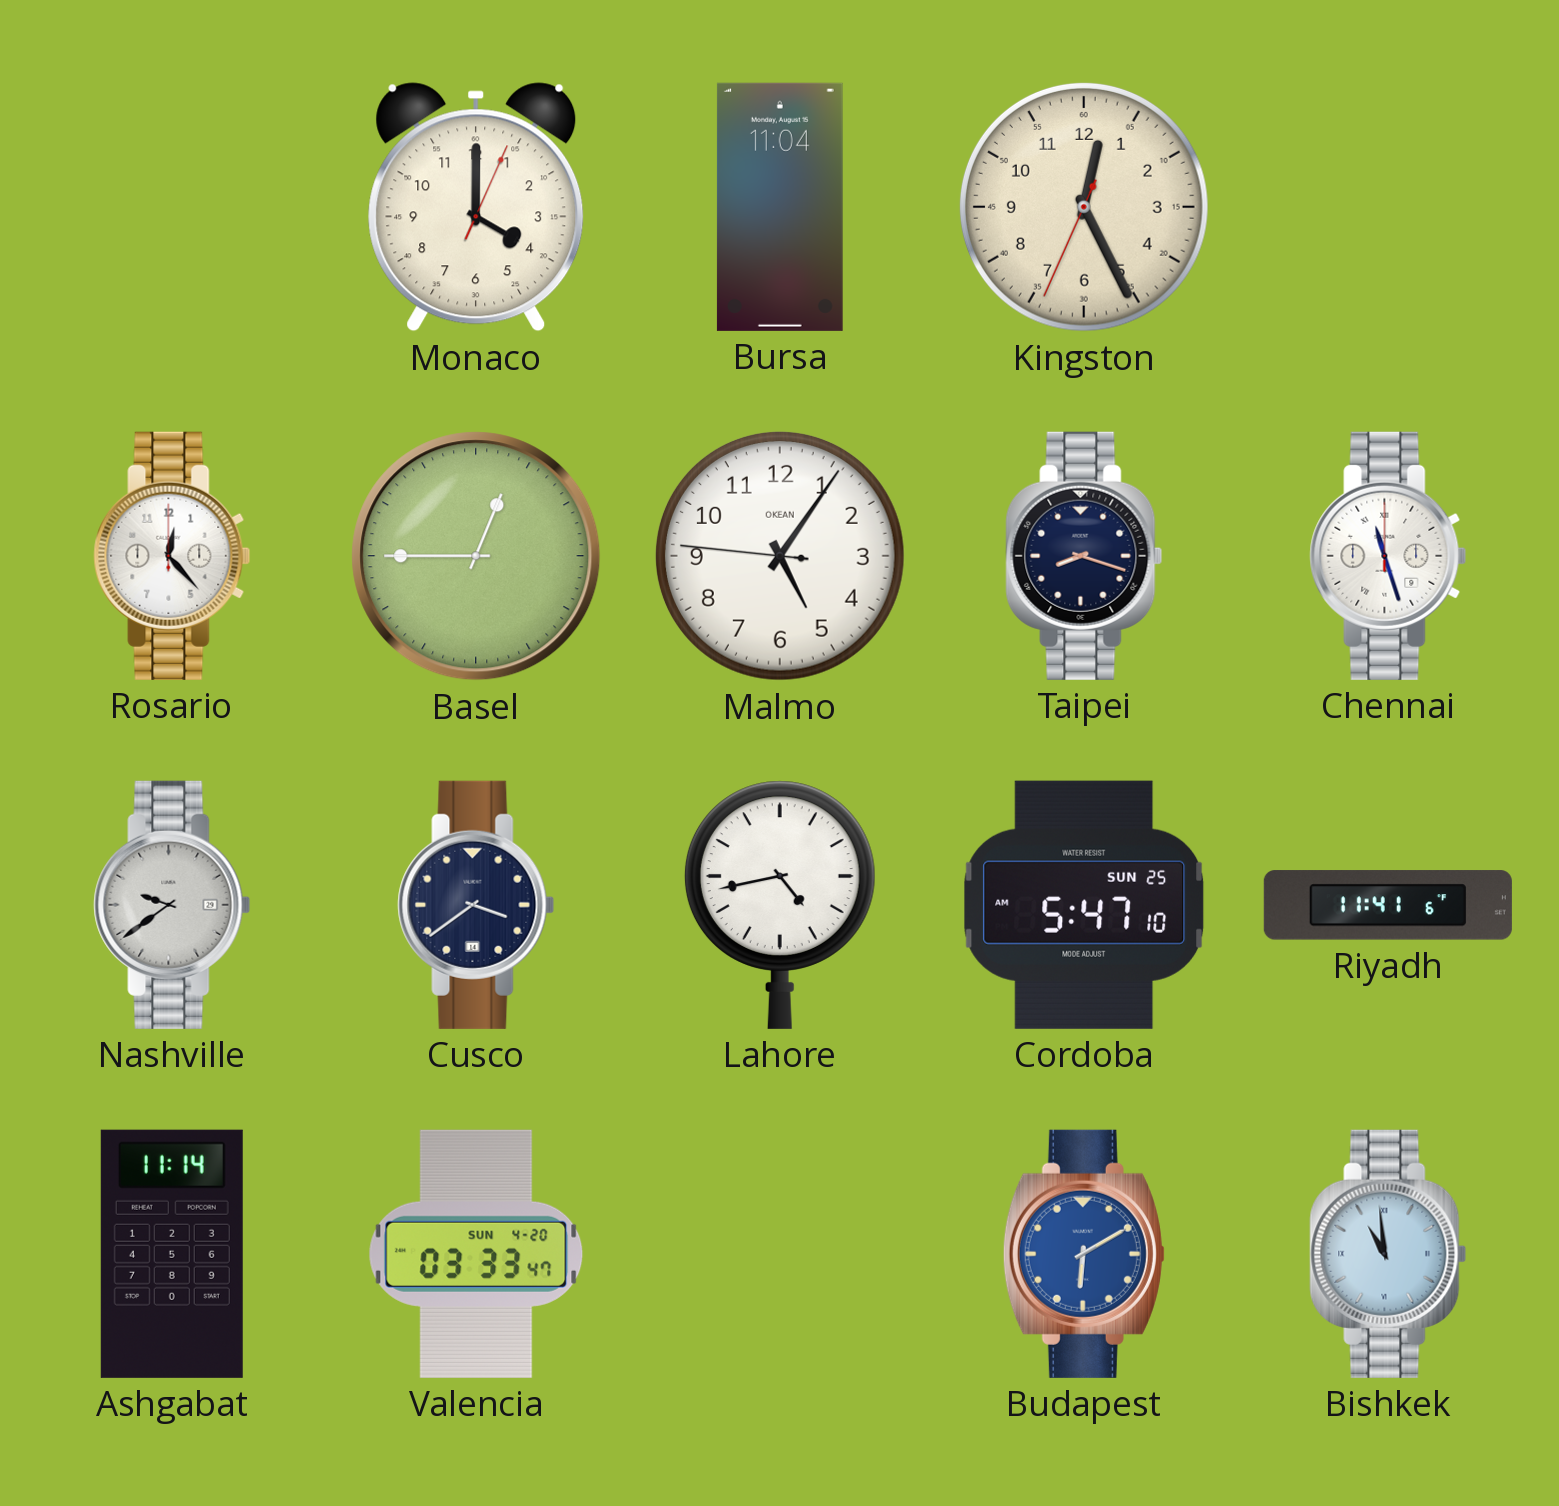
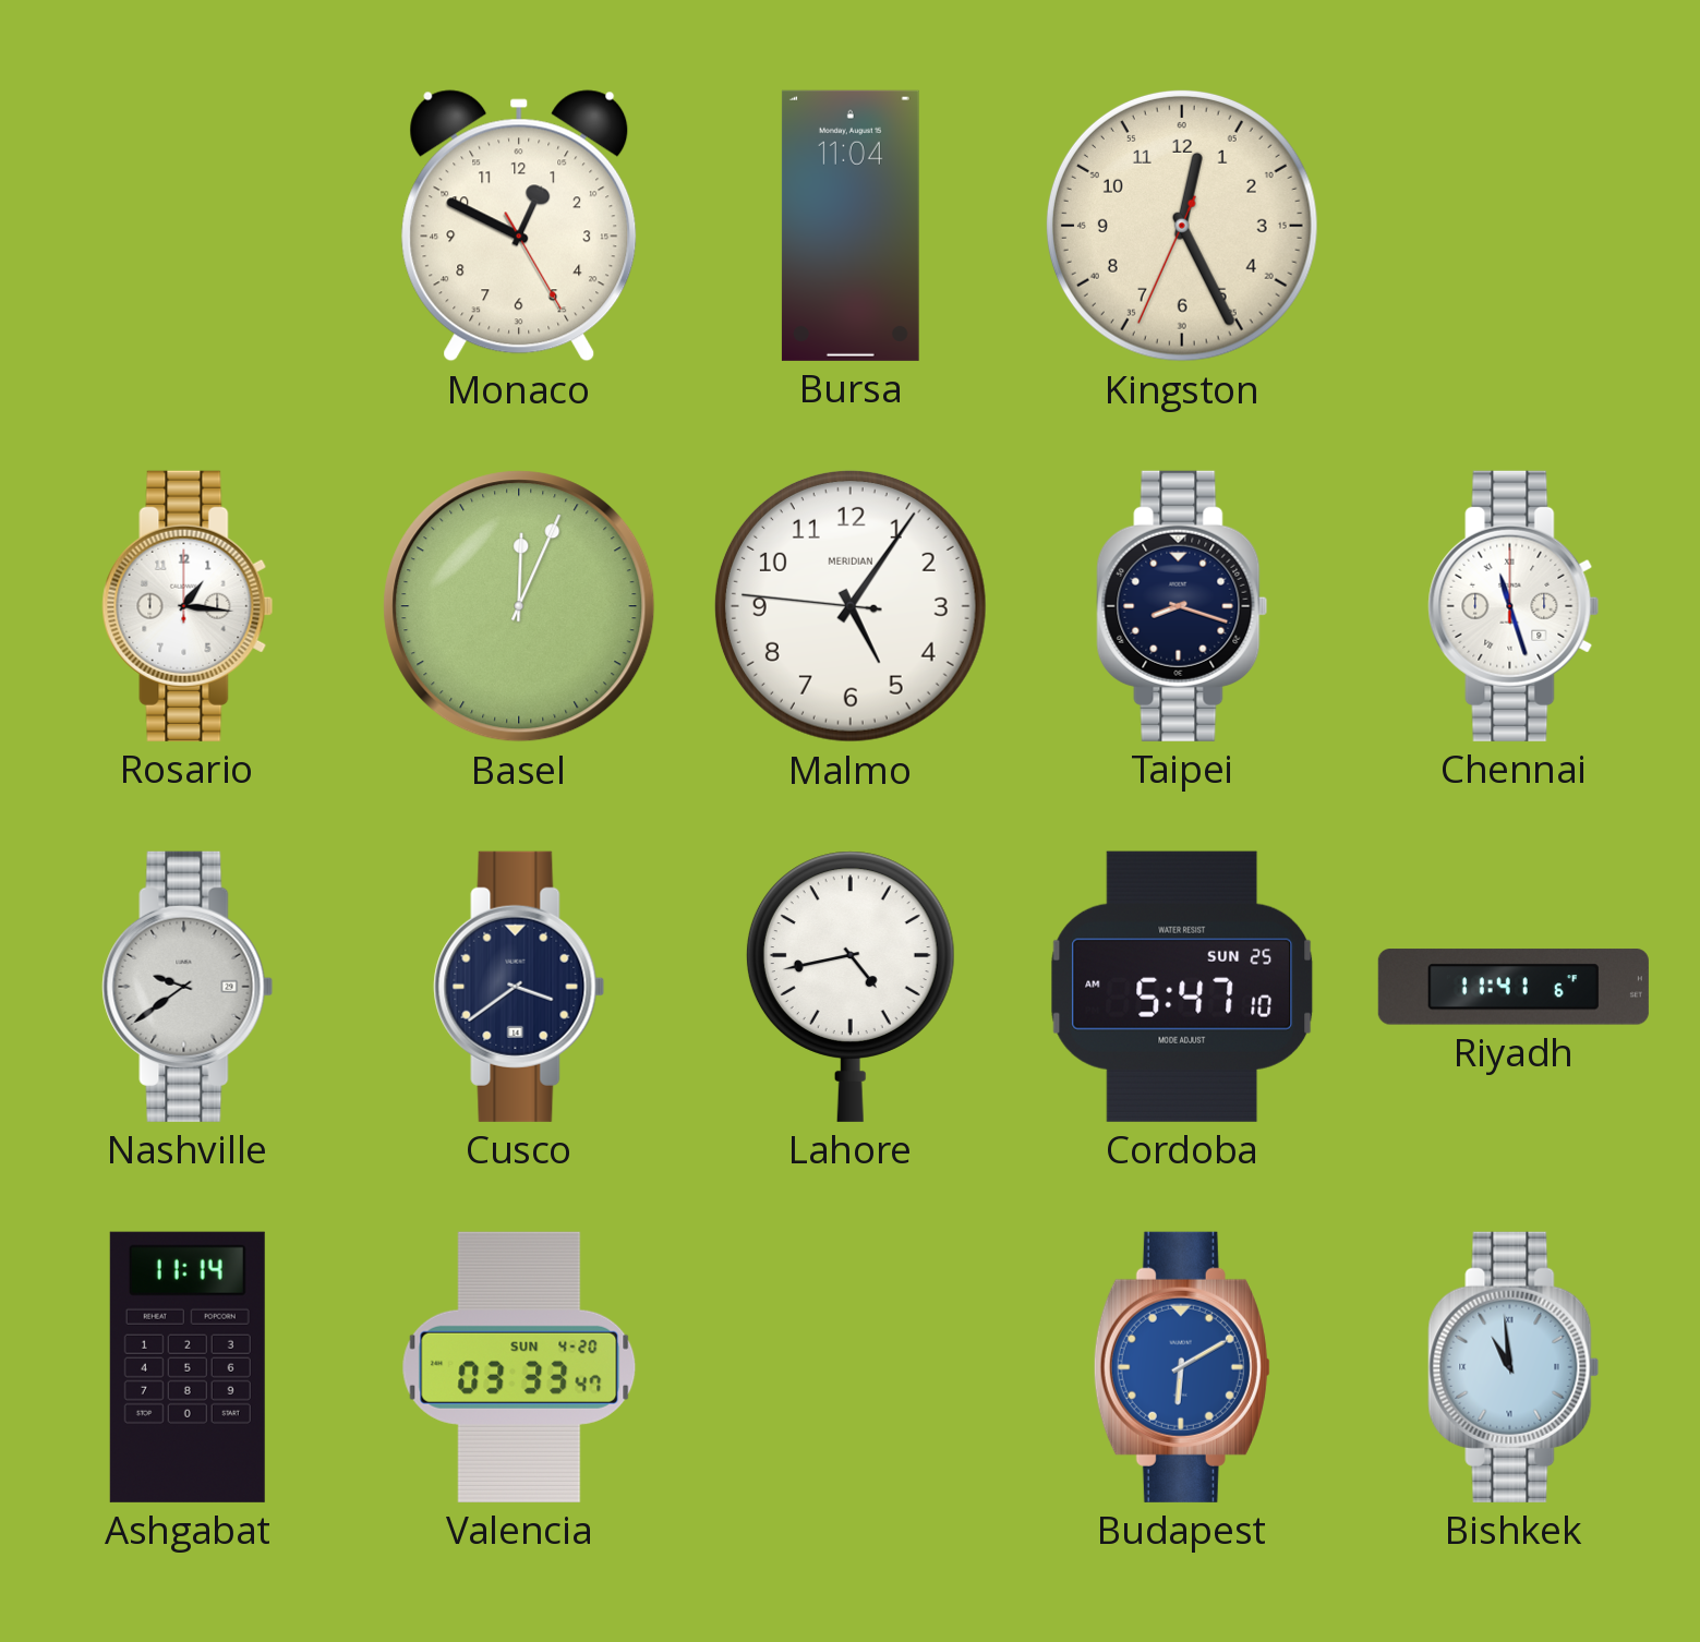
Monaco: 4:00 -> 12:49 (519, 226)
Rosario: 12:23 -> 1:16 (188, 606)
Basel: 12:45 -> 12:04 (519, 606)
Malmo brand: OKEAN -> MERIDIAN (851, 606)
